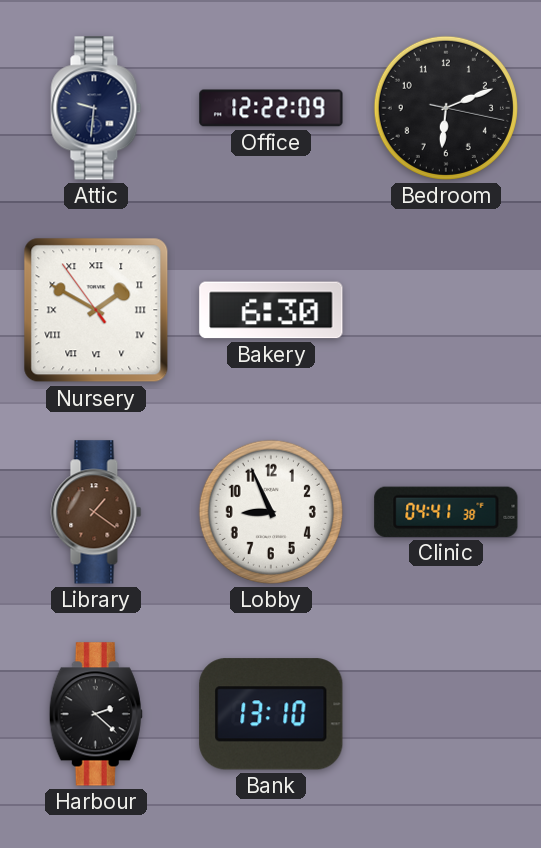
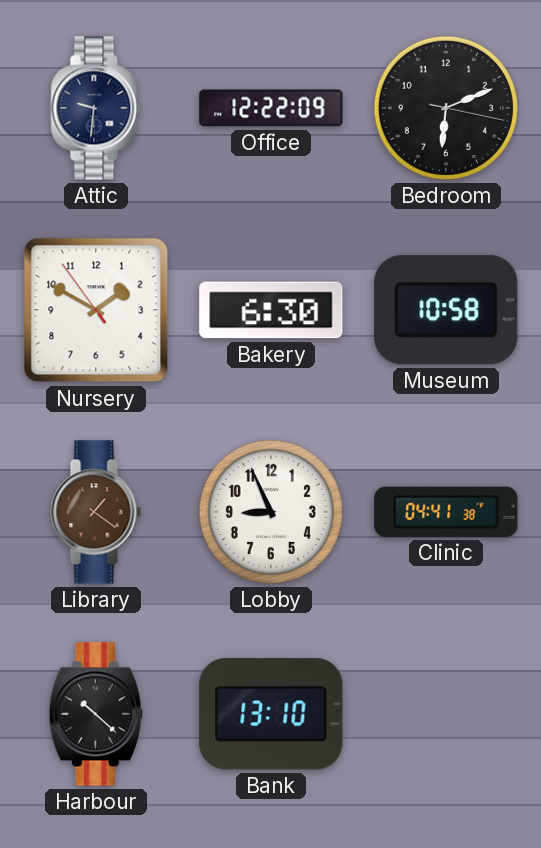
Nursery numerals: Roman -> Arabic (96, 310)
Museum: none -> 10:58 (446, 310)
Harbour: 2:22 -> 10:22 (96, 714)
